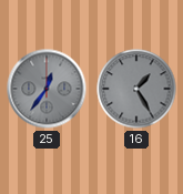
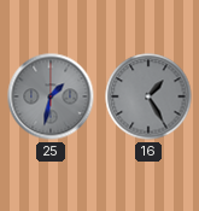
25: 12:36 -> 1:32 (51, 96)
